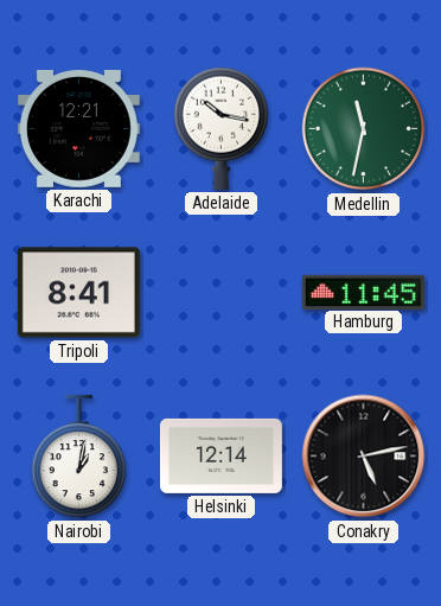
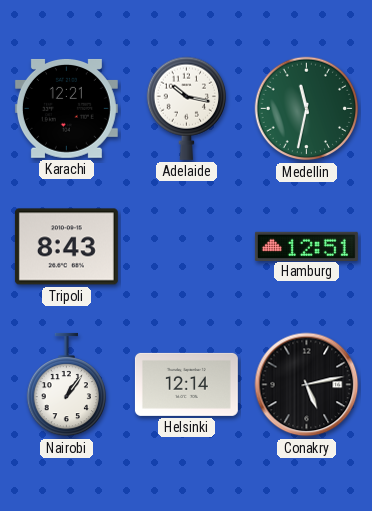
Tripoli: 8:41 -> 8:43 (66, 247)
Hamburg: 11:45 -> 12:51 (306, 246)
Nairobi: 1:02 -> 1:06 (66, 385)
